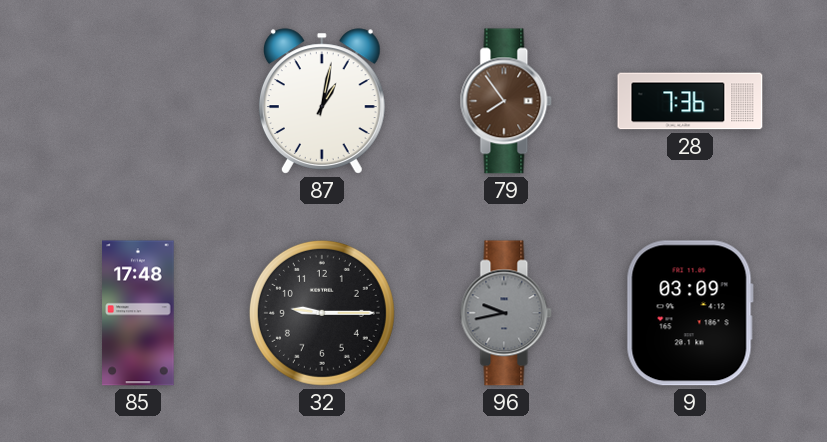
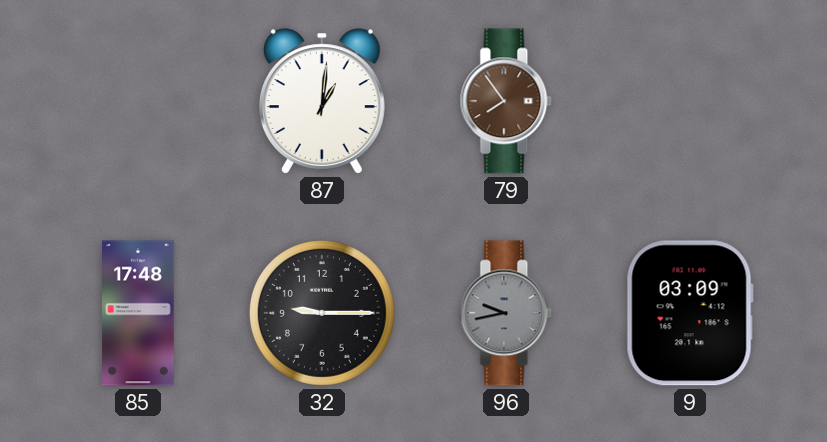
87: 1:02 -> 1:01 (322, 101)
28: 7:36 -> none (690, 101)
